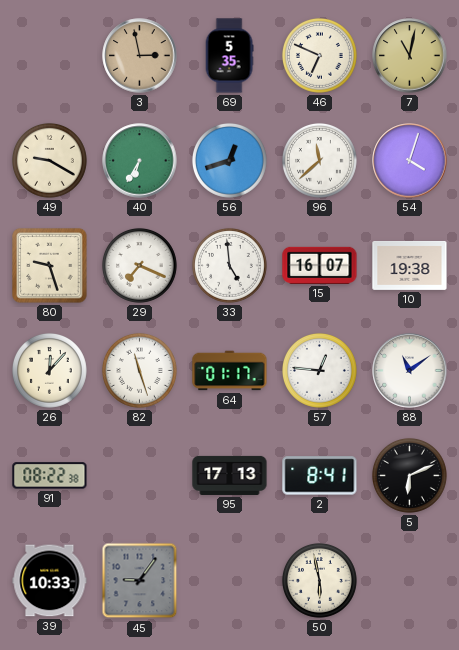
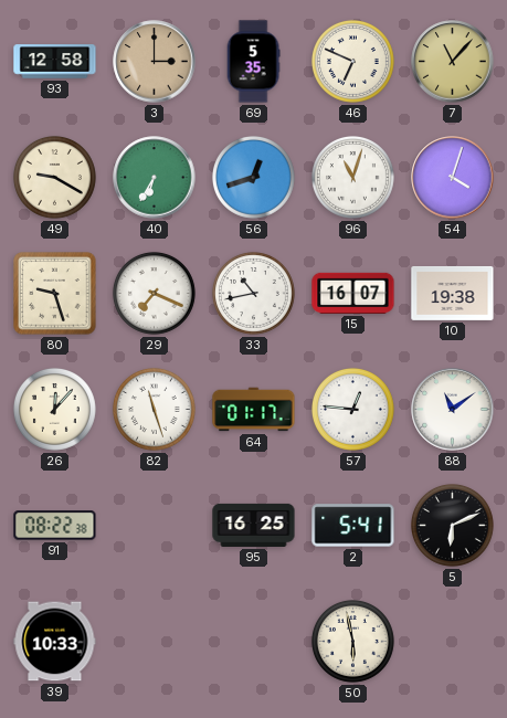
93: none -> 12:58 (55, 62)
3: 2:58 -> 3:00 (155, 62)
7: 11:02 -> 11:07 (453, 62)
96: 11:38 -> 11:03 (352, 177)
33: 4:59 -> 10:43 (253, 293)
95: 17:13 -> 16:25 (254, 525)
2: 8:41 -> 5:41 (353, 526)
45: 9:06 -> none (140, 581)
